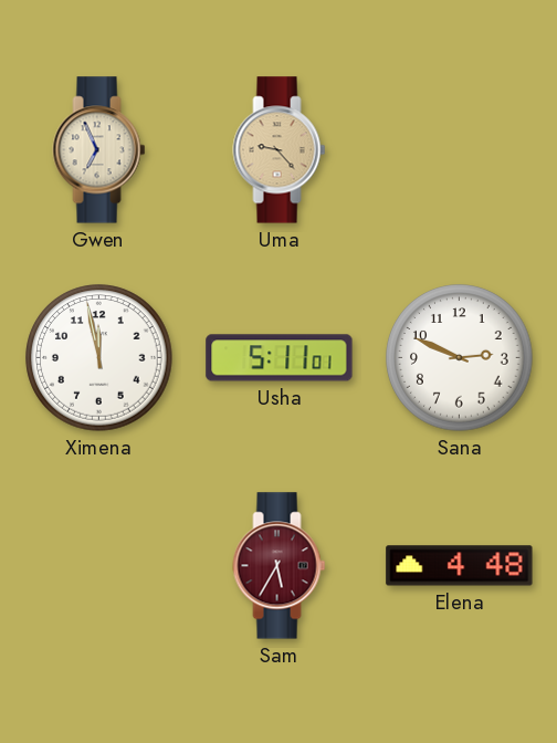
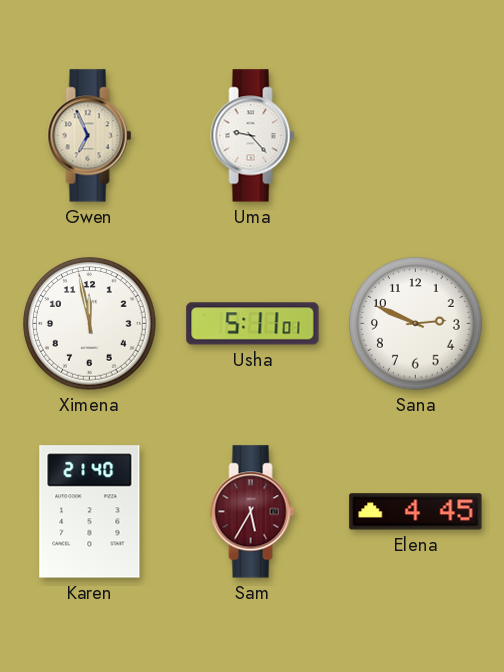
Uma dial: champagne -> white (253, 136)
Karen: none -> 21:40 (90, 512)
Elena: 4:48 -> 4:45 (416, 512)
